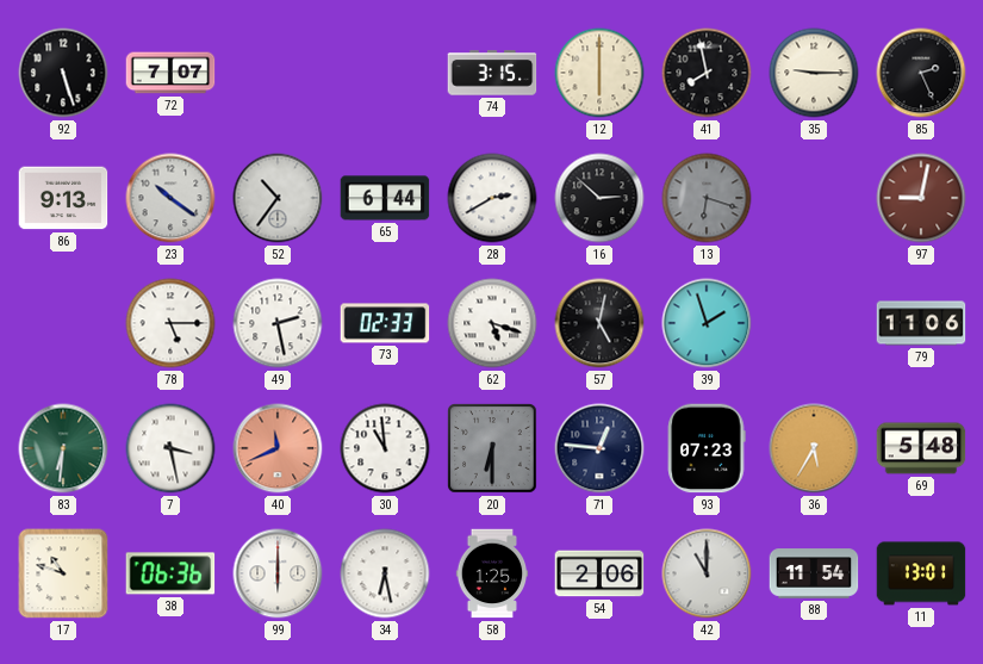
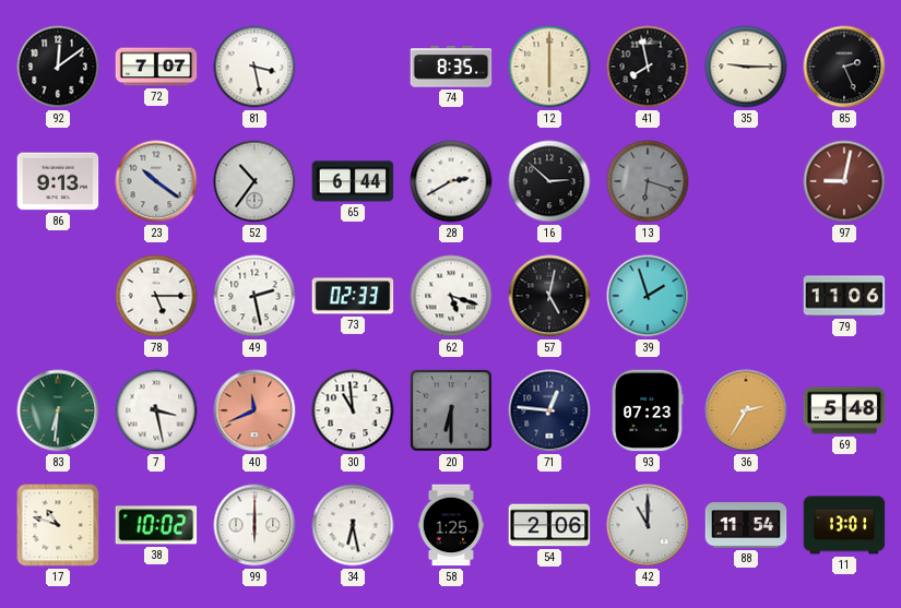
92: 5:27 -> 12:09 (58, 67)
81: none -> 3:28 (254, 67)
74: 3:15 -> 8:35 (451, 67)
36: 5:35 -> 2:35 (746, 410)
38: 06:36 -> 10:02 (156, 525)
